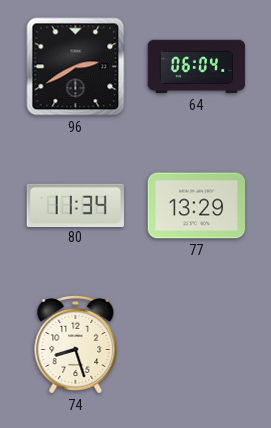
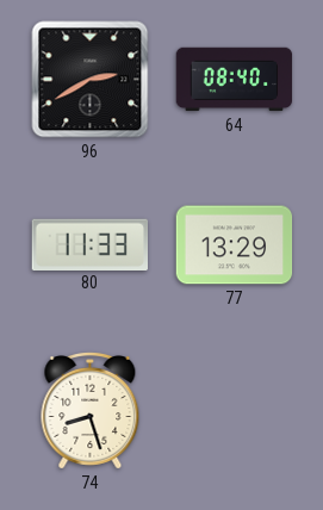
64: 06:04 -> 08:40 (235, 80)
80: 11:34 -> 11:33 (89, 244)
